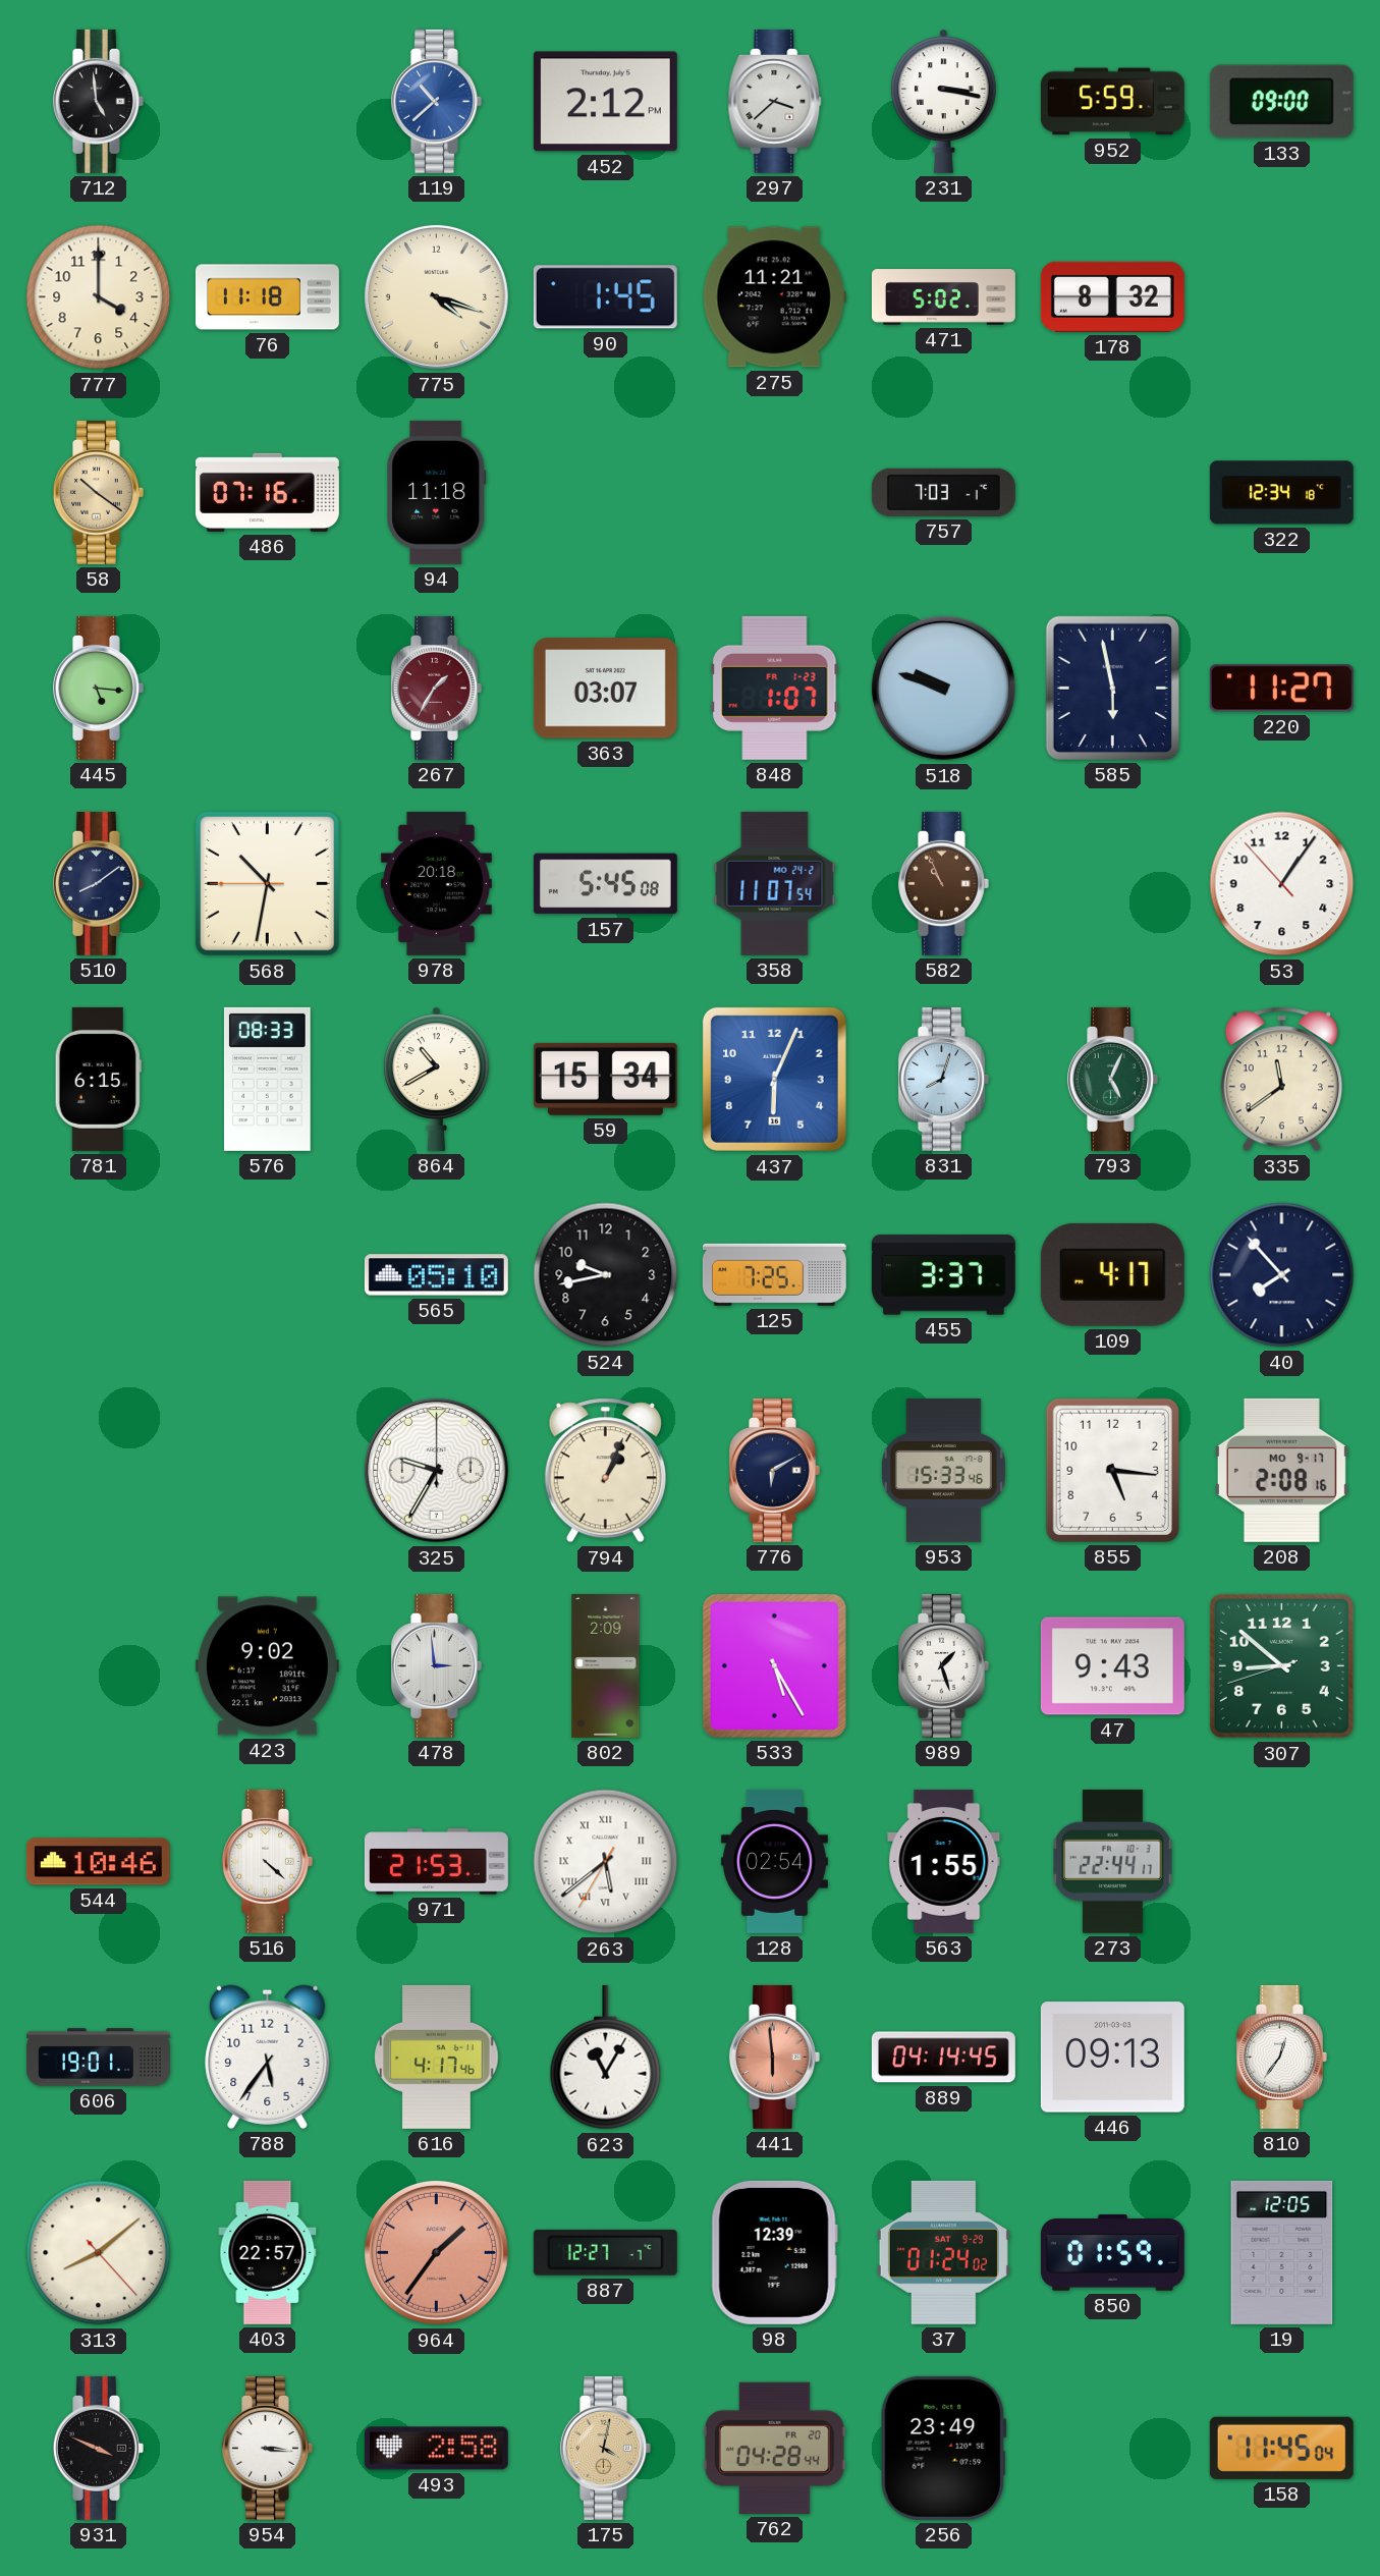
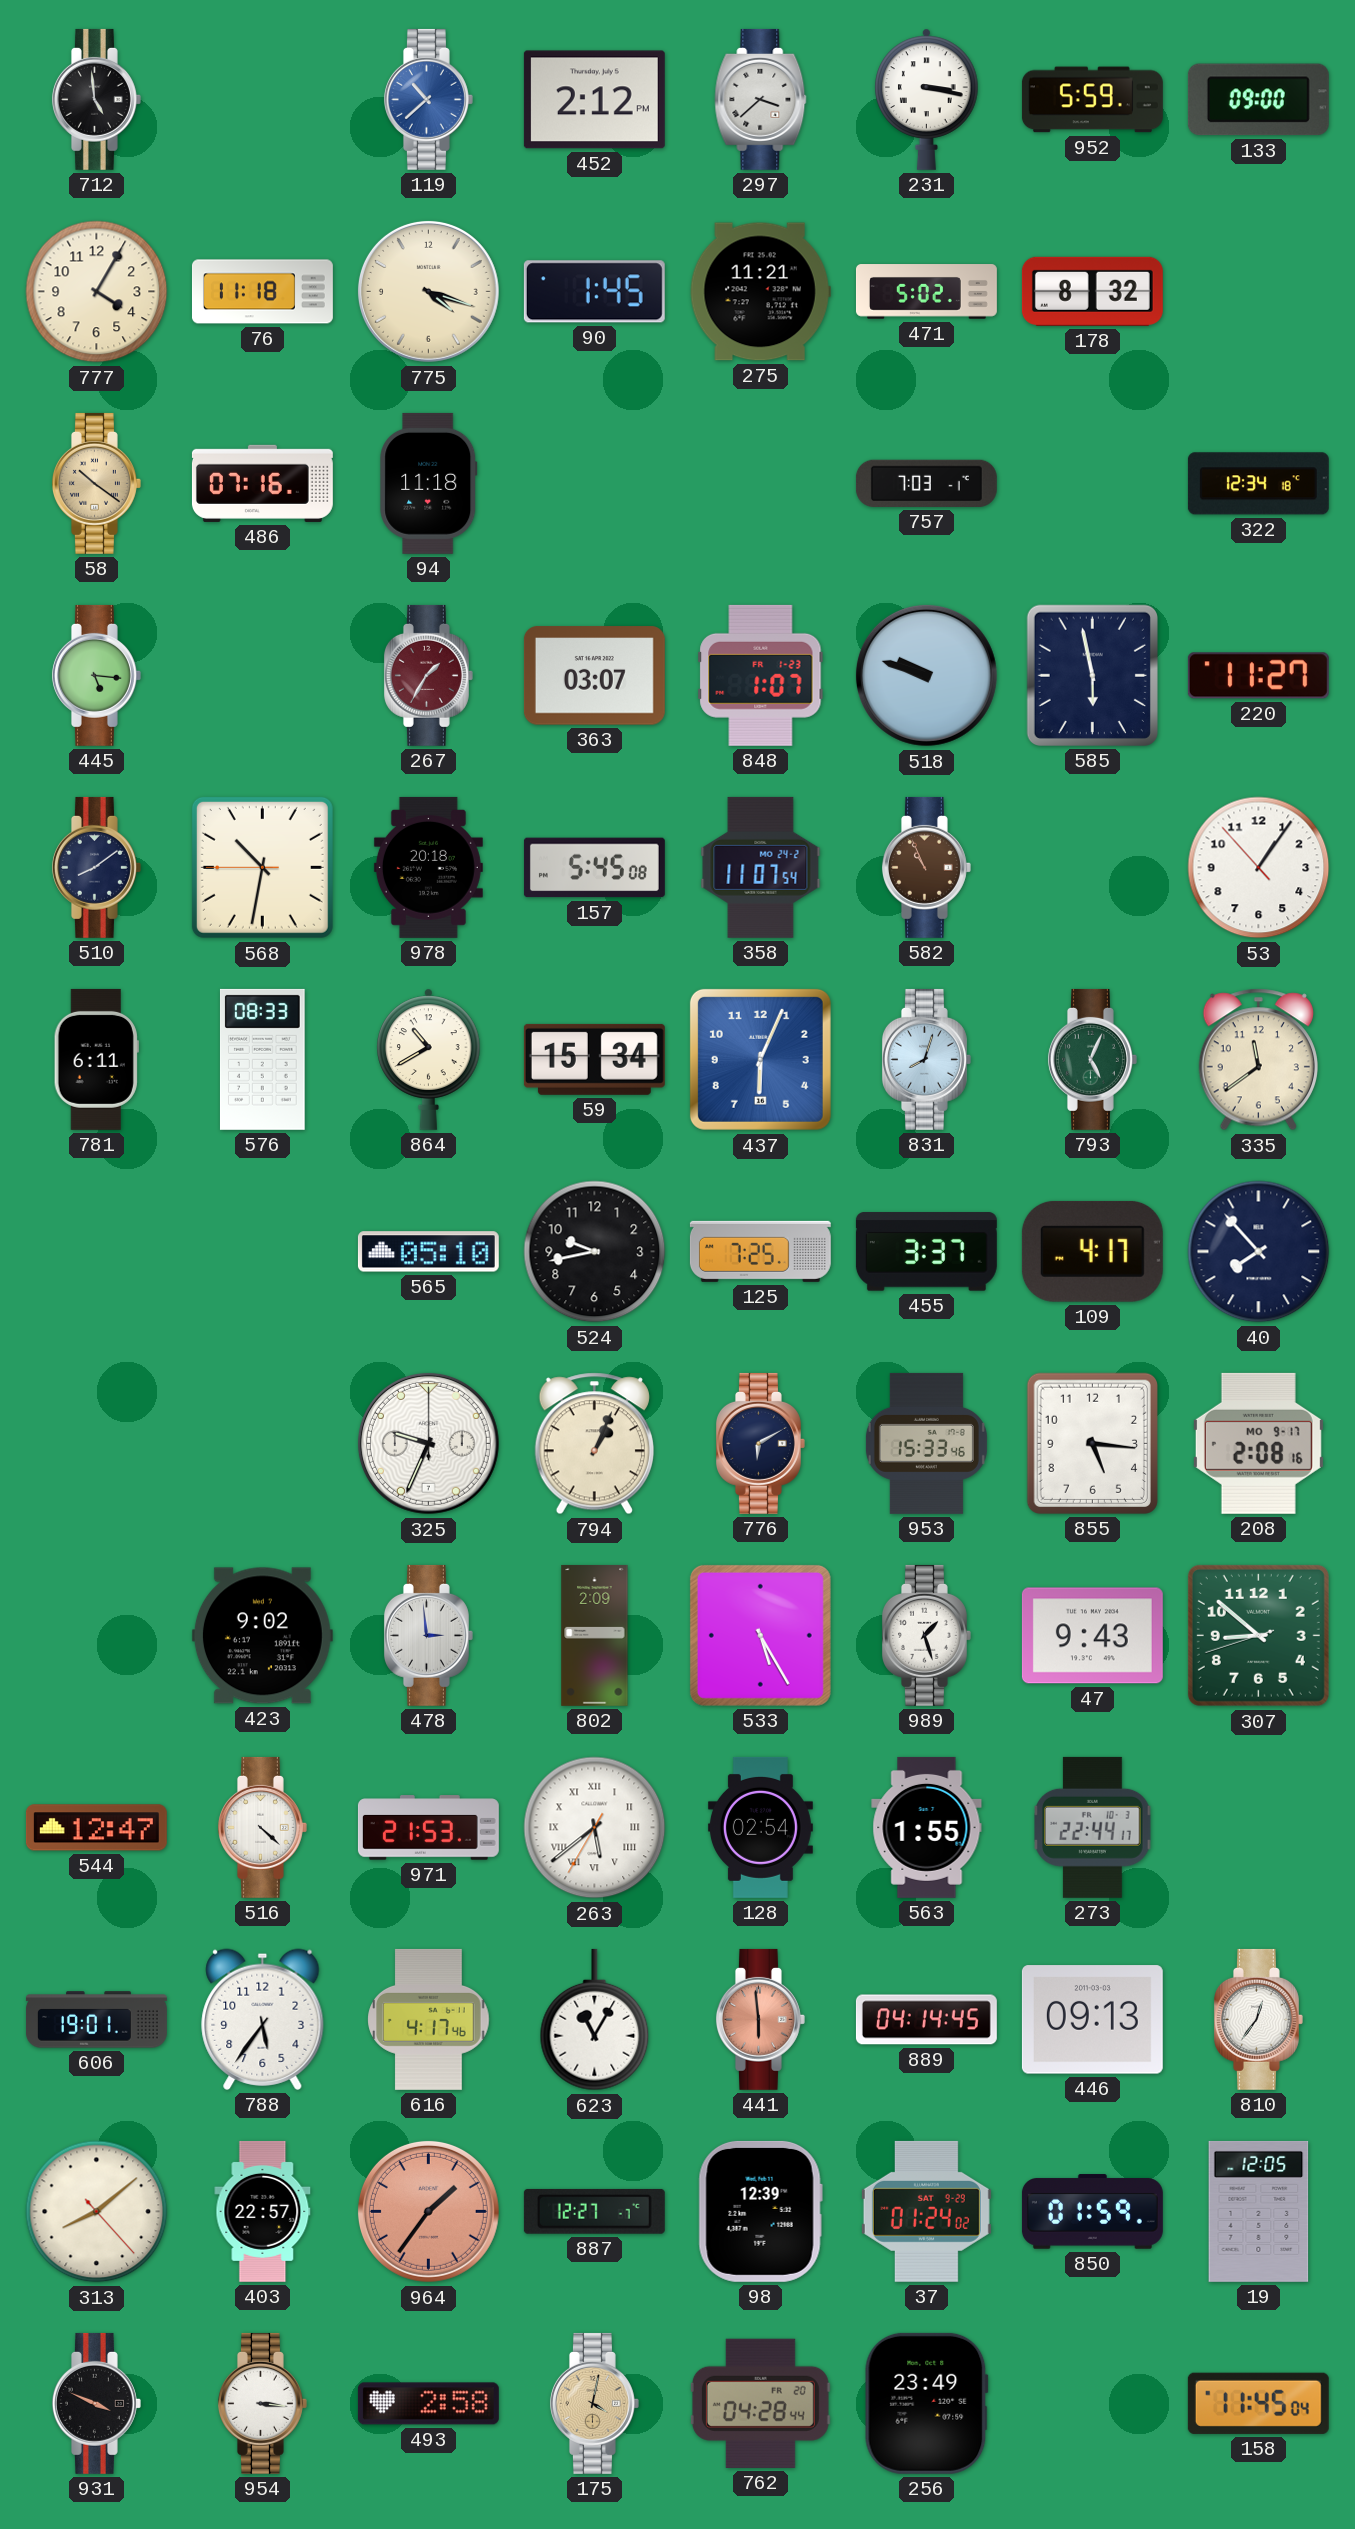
777: 4:00 -> 4:05 (97, 292)
781: 6:15 -> 6:11 (96, 1059)
325: 9:35 -> 9:34 (428, 1443)
544: 10:46 -> 12:47 (96, 1828)
